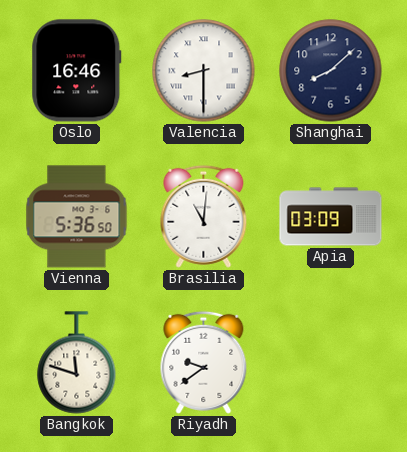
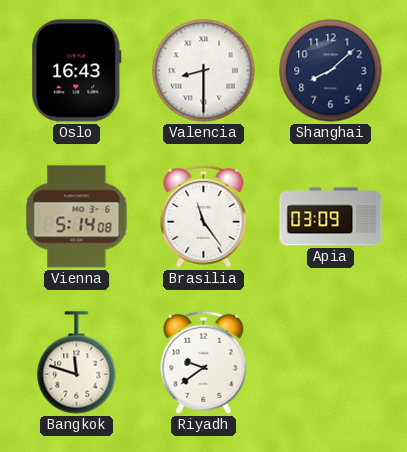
Oslo: 16:46 -> 16:43 (77, 71)
Vienna: 5:36 -> 5:14 (77, 217)
Brasilia: 11:01 -> 11:24 (204, 216)
